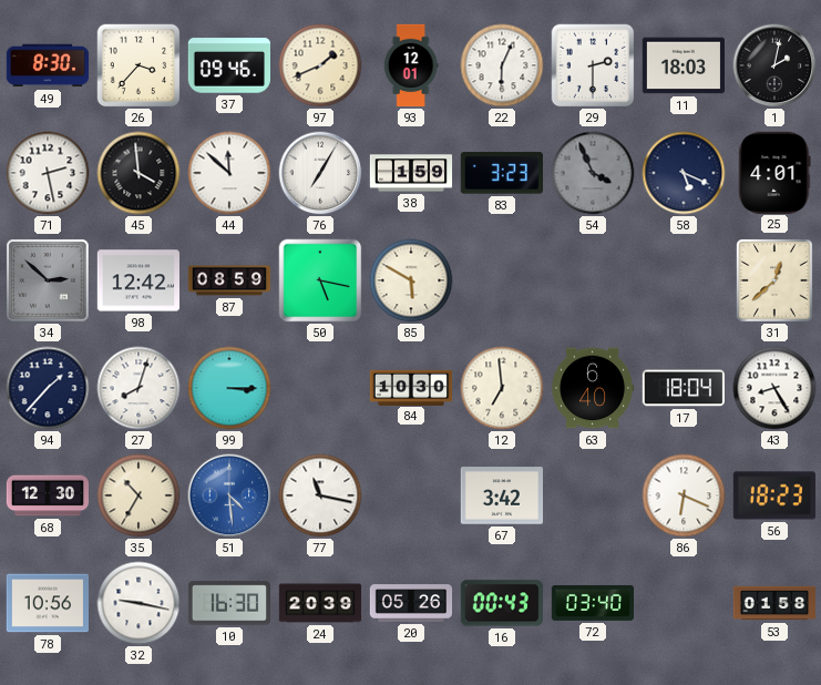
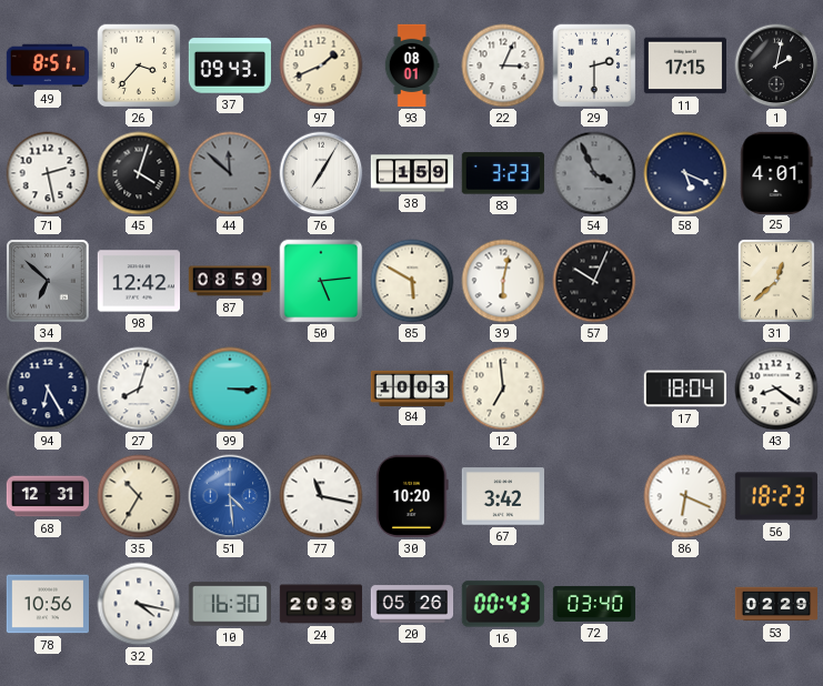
49: 8:30 -> 8:51 (47, 65)
37: 09:46 -> 09:43 (229, 65)
93: 12:01 -> 08:01 (412, 65)
22: 6:04 -> 3:04 (503, 65)
11: 18:03 -> 17:15 (684, 65)
45: 3:59 -> 4:03 (139, 173)
44 dial: white -> grey (230, 173)
34: 2:52 -> 6:52 (48, 281)
50: 5:17 -> 5:14 (321, 281)
39: none -> 6:02 (503, 281)
57: none -> 10:04 (594, 281)
94: 1:37 -> 6:25 (48, 389)
84: 10:30 -> 10:03 (412, 387)
63: 6:40 -> none (592, 388)
43: 8:25 -> 8:21 (776, 389)
68: 12:30 -> 12:31 (48, 496)
30: none -> 10:20 (412, 496)
32: 9:17 -> 4:17 (139, 604)
53: 01:58 -> 02:29 (776, 604)
